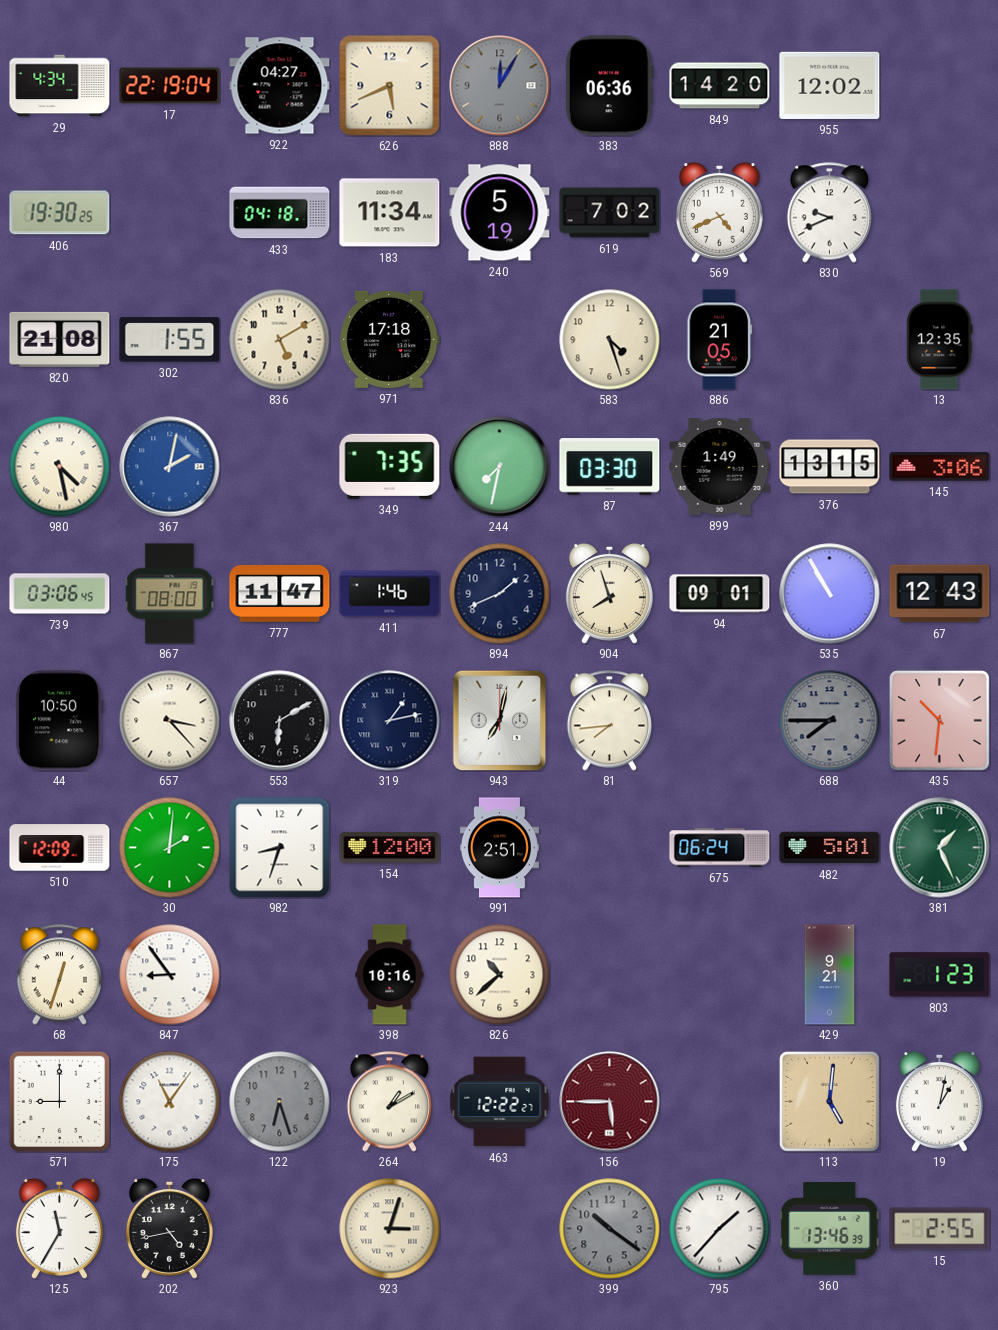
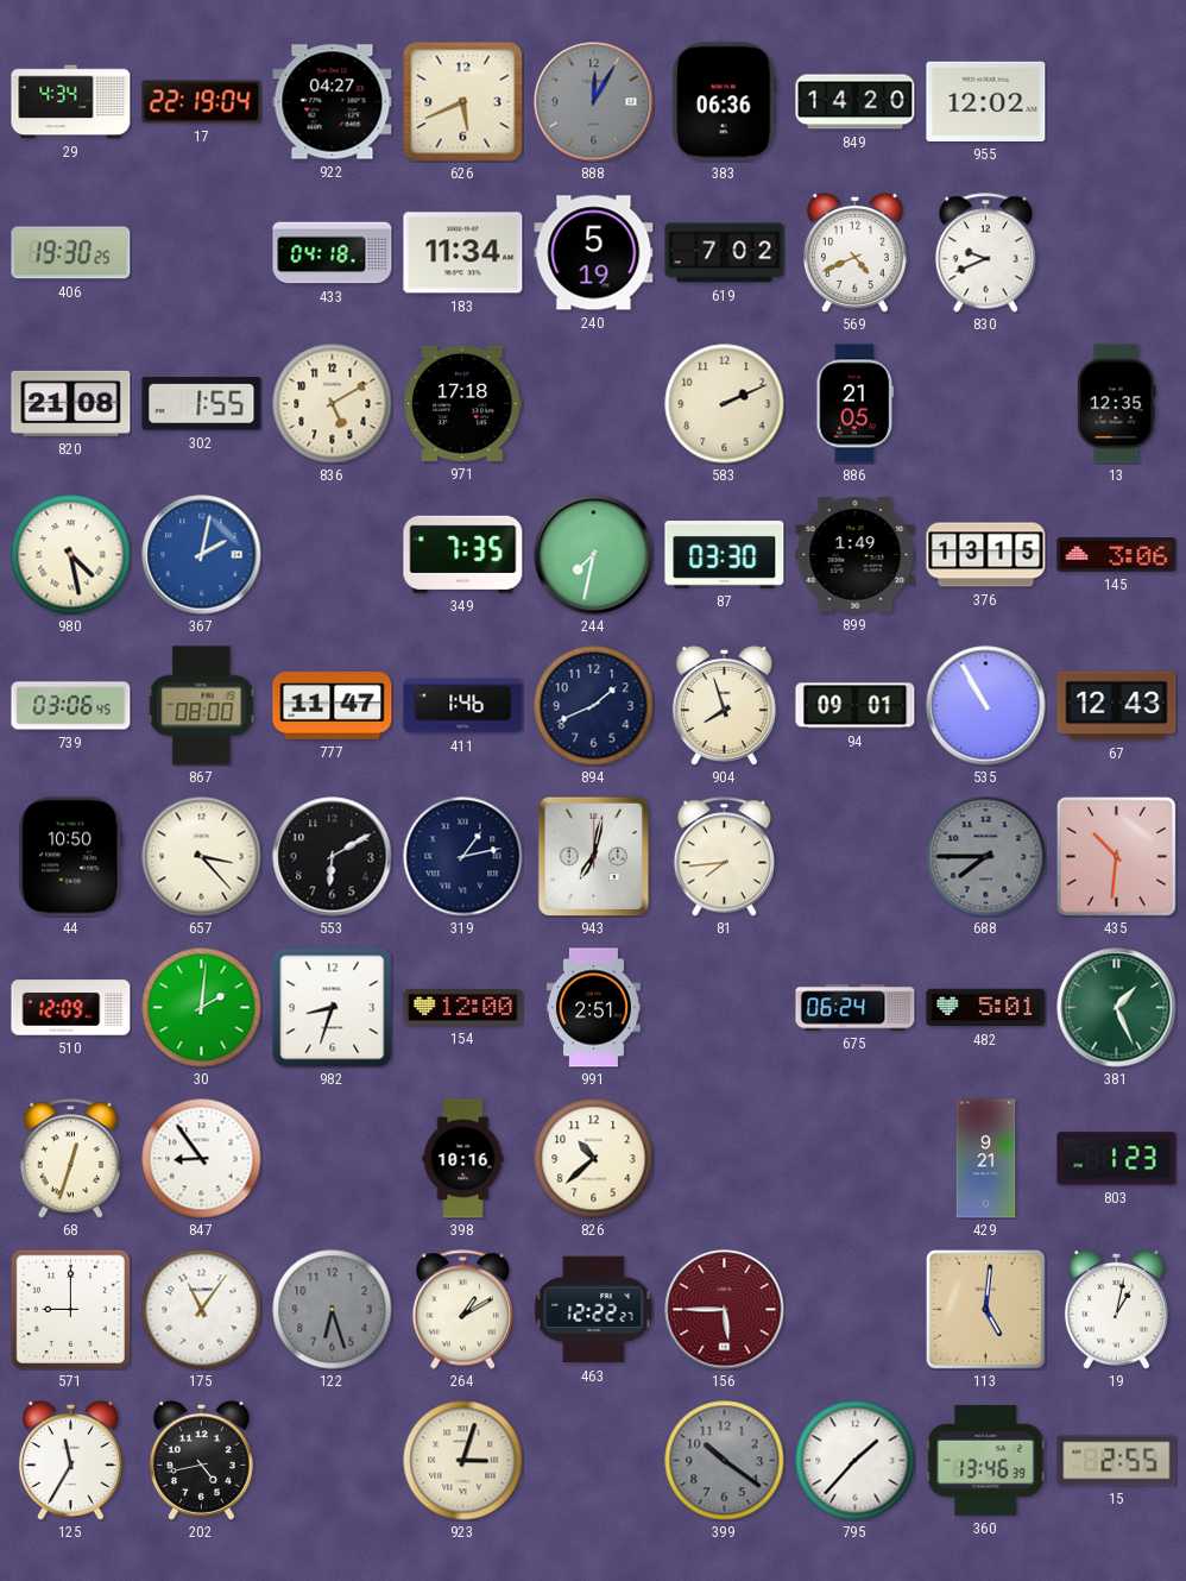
583: 4:27 -> 2:11 (725, 404)
